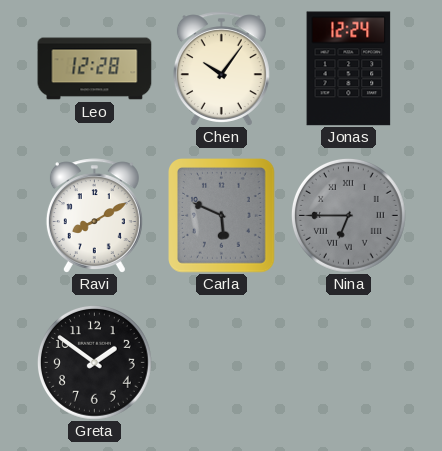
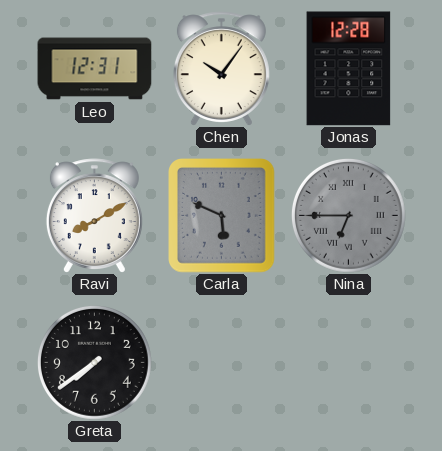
Leo: 12:28 -> 12:31 (95, 69)
Jonas: 12:24 -> 12:28 (349, 69)
Greta: 1:51 -> 7:39 (94, 362)
